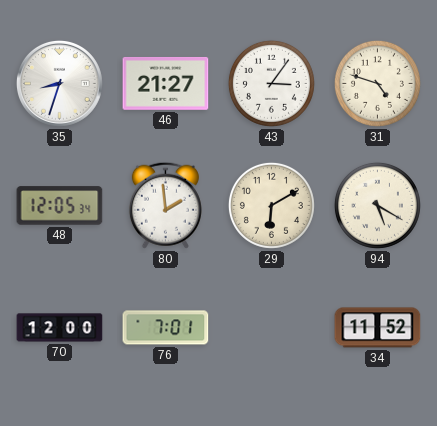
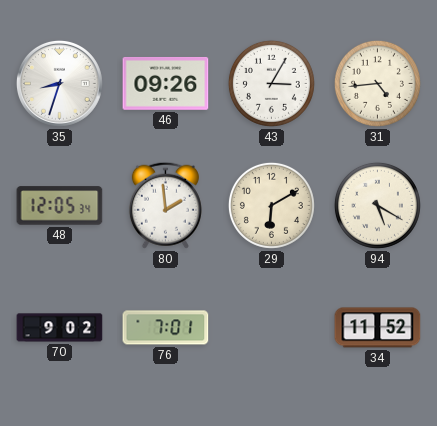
46: 21:27 -> 09:26 (166, 83)
43: 3:06 -> 3:05 (271, 83)
31: 4:48 -> 4:44 (377, 83)
70: 12:00 -> 9:02 (60, 328)
